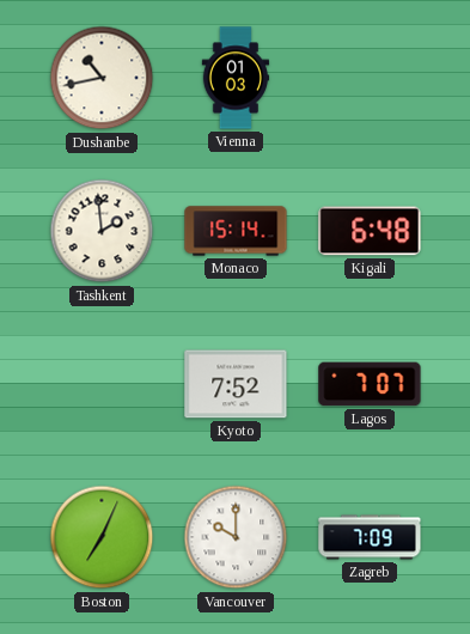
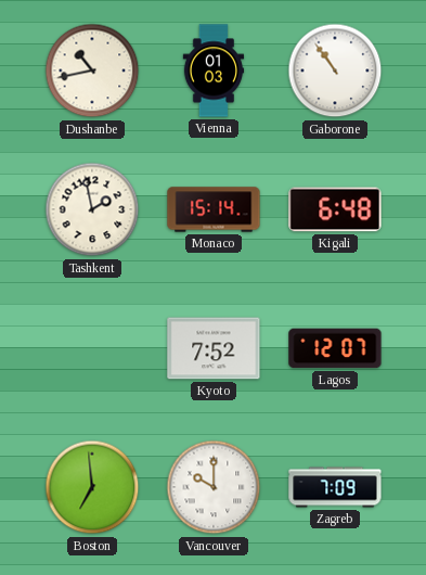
Gaborone: none -> 10:54 (335, 71)
Tashkent: 1:59 -> 1:58 (92, 209)
Lagos: 7:07 -> 12:07 (335, 348)
Boston: 7:04 -> 6:59 (92, 487)
